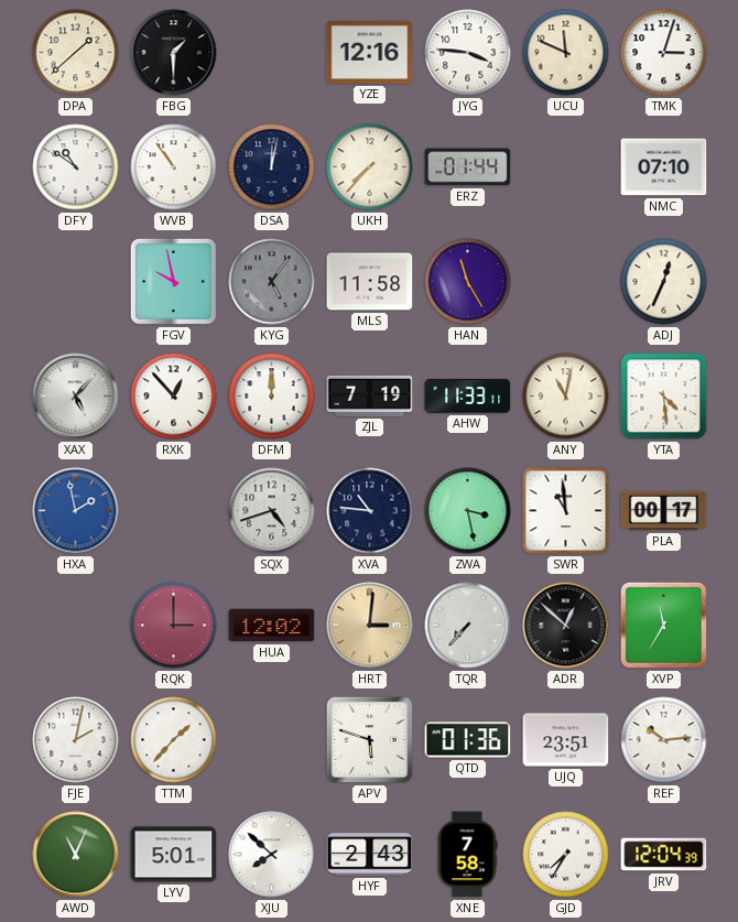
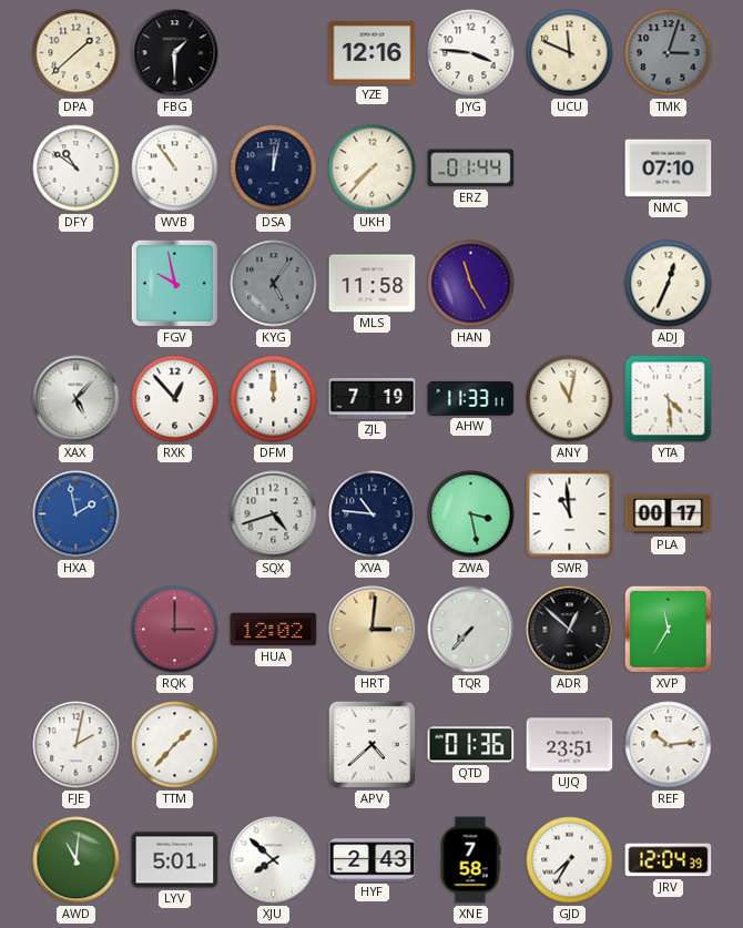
TMK dial: white -> grey (669, 53)
APV: 5:48 -> 4:38 (371, 744)
AWD: 11:04 -> 11:01 (77, 860)
